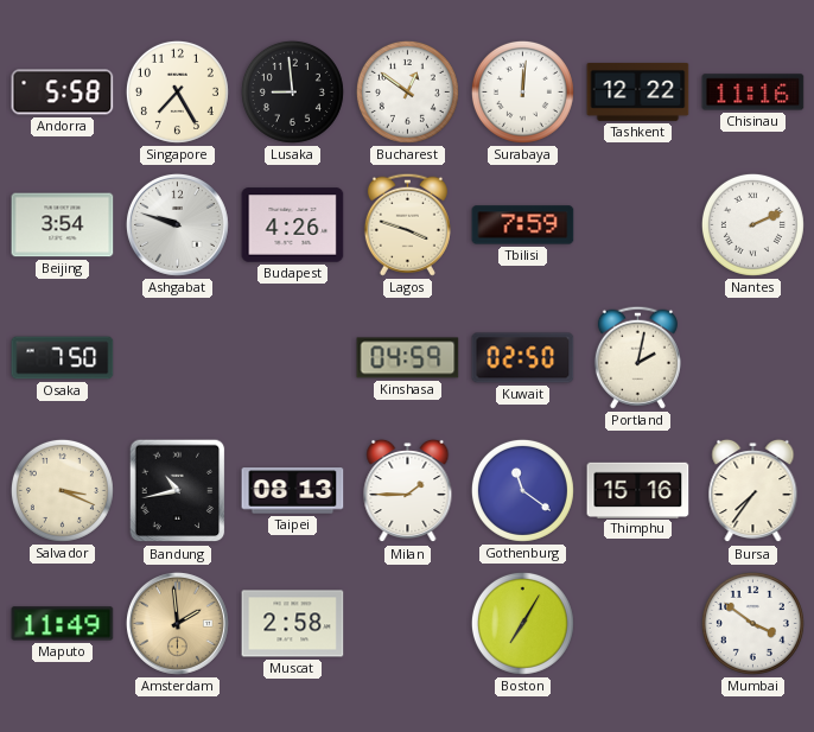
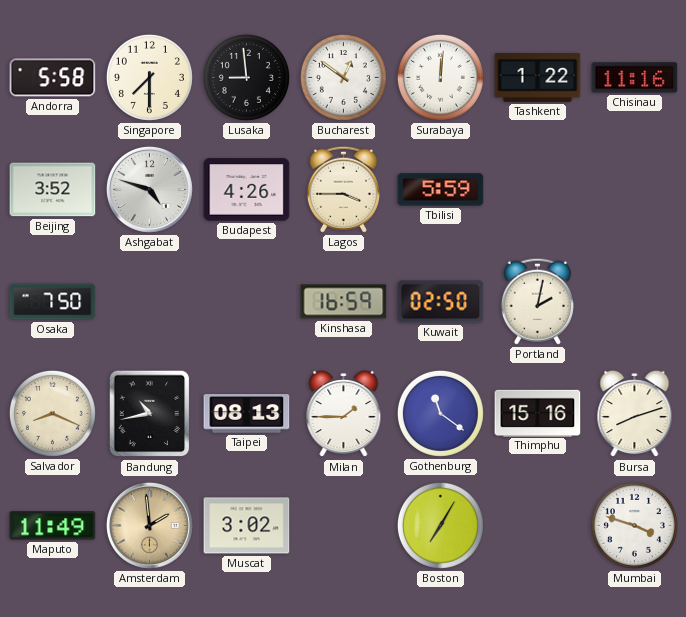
Singapore: 7:25 -> 7:30 (149, 77)
Tashkent: 12:22 -> 1:22 (538, 77)
Beijing: 3:54 -> 3:52 (53, 190)
Ashgabat: 9:48 -> 4:48 (149, 189)
Lagos: 3:48 -> 3:45 (343, 189)
Tbilisi: 7:59 -> 5:59 (441, 190)
Nantes: 2:11 -> none (752, 224)
Kinshasa: 04:59 -> 16:59 (344, 302)
Salvador: 3:19 -> 8:19 (52, 413)
Bursa: 7:36 -> 8:12 (635, 414)
Muscat: 2:58 -> 3:02 (247, 526)
Mumbai: 3:51 -> 3:48 (634, 525)
